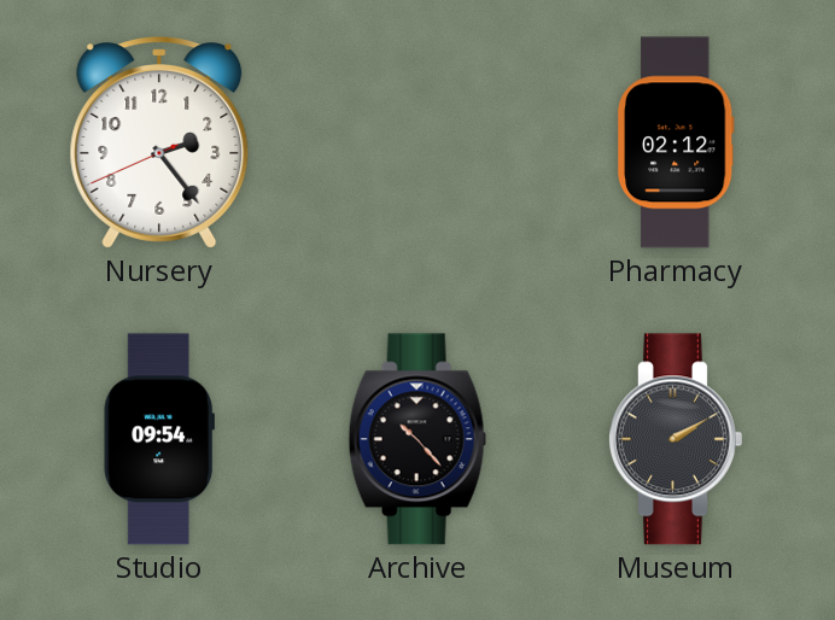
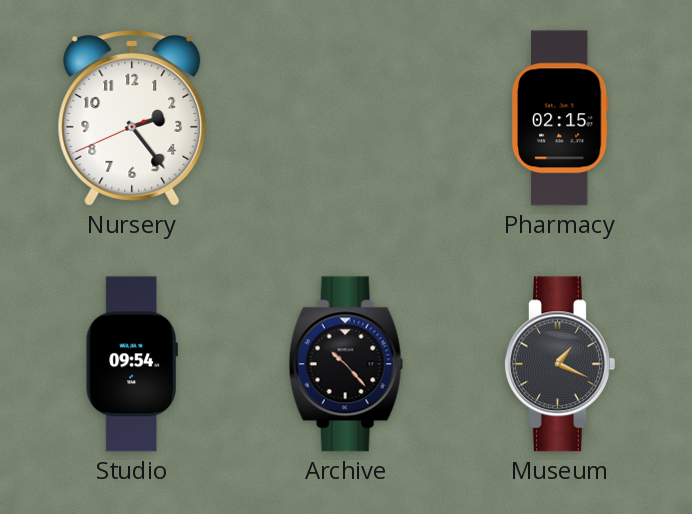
Pharmacy: 02:12 -> 02:15 (560, 118)
Museum: 2:10 -> 1:19 (559, 364)
